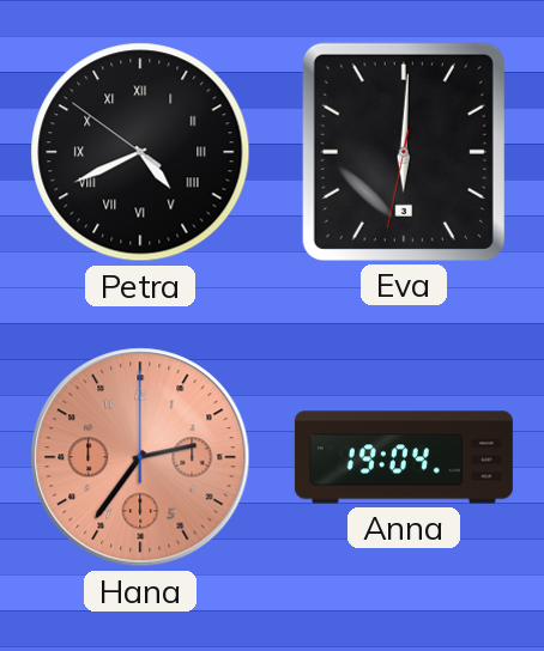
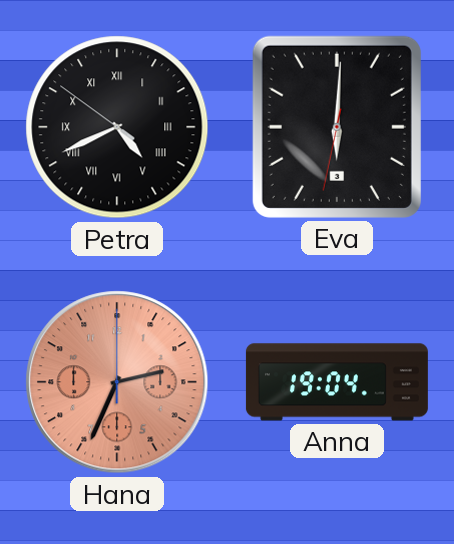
Hana: 2:36 -> 2:34 (117, 382)
